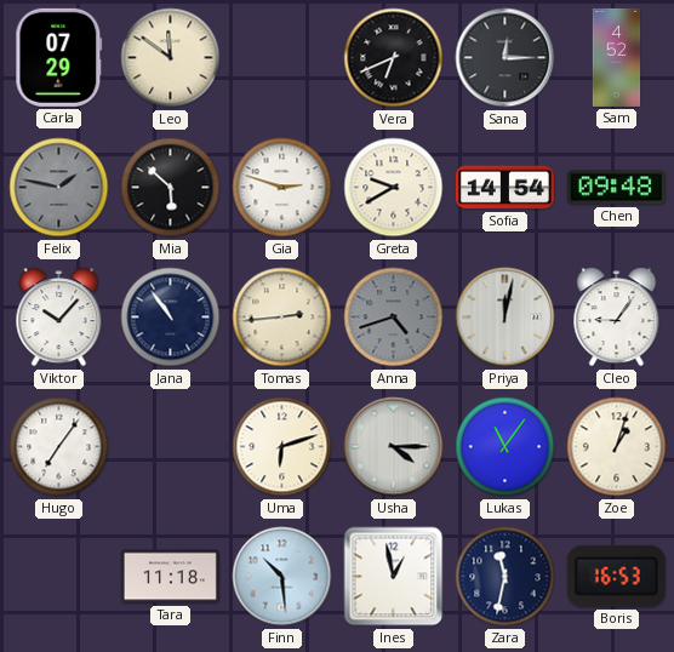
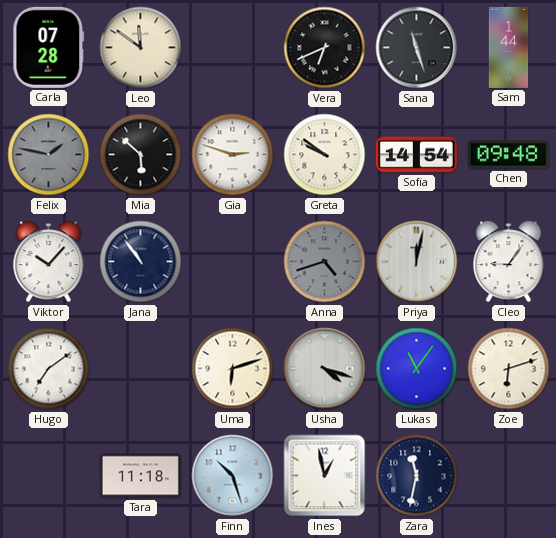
Carla: 07:29 -> 07:28 (49, 47)
Sana: 12:15 -> 11:27 (417, 48)
Sam: 4:52 -> 1:44 (509, 47)
Greta: 9:40 -> 9:51 (325, 155)
Tomas: 2:44 -> none (282, 318)
Hugo: 7:06 -> 7:09 (49, 369)
Usha: 4:15 -> 4:18 (325, 369)
Zoe: 1:03 -> 6:12 (509, 369)
Finn: 10:29 -> 10:27 (233, 476)
Boris: 16:53 -> none (616, 576)
